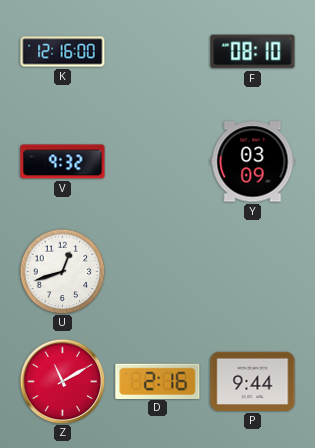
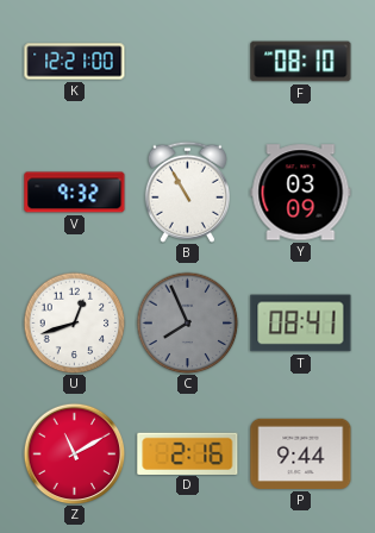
K: 12:16 -> 12:21 (75, 62)
B: none -> 10:55 (187, 192)
C: none -> 7:56 (187, 322)
T: none -> 08:41 (301, 324)
